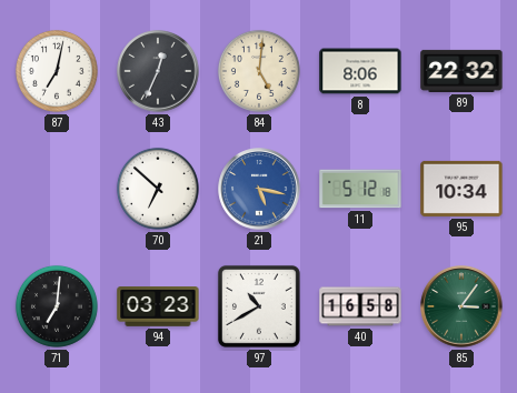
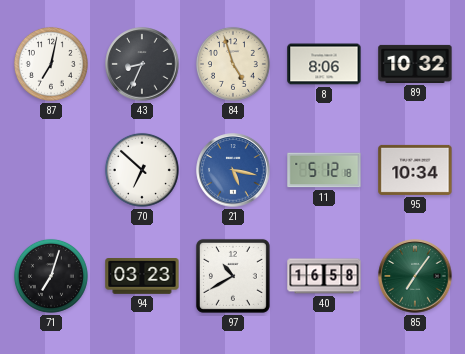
43: 12:34 -> 8:34 (142, 64)
84: 5:01 -> 4:57 (233, 64)
89: 22:32 -> 10:32 (415, 64)
71: 7:01 -> 7:03 (51, 276)
85: 3:06 -> 7:06 (415, 276)
